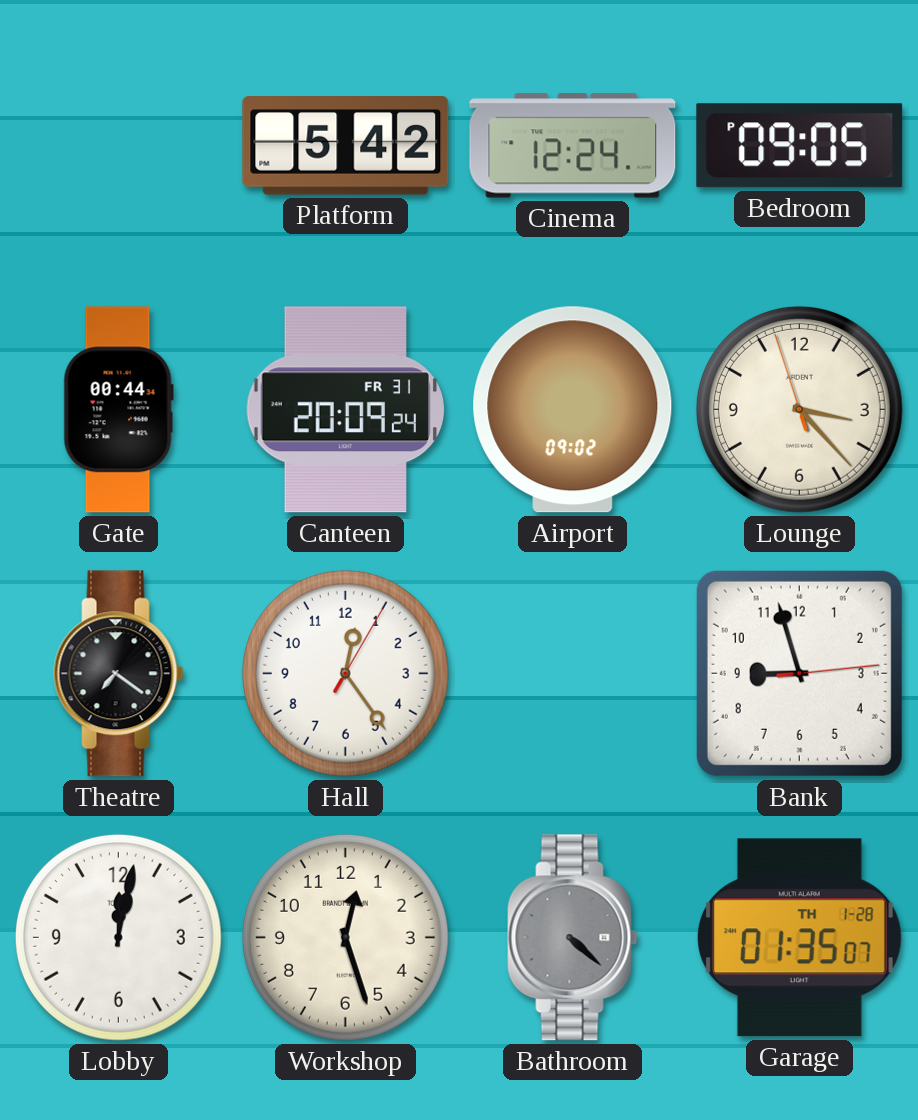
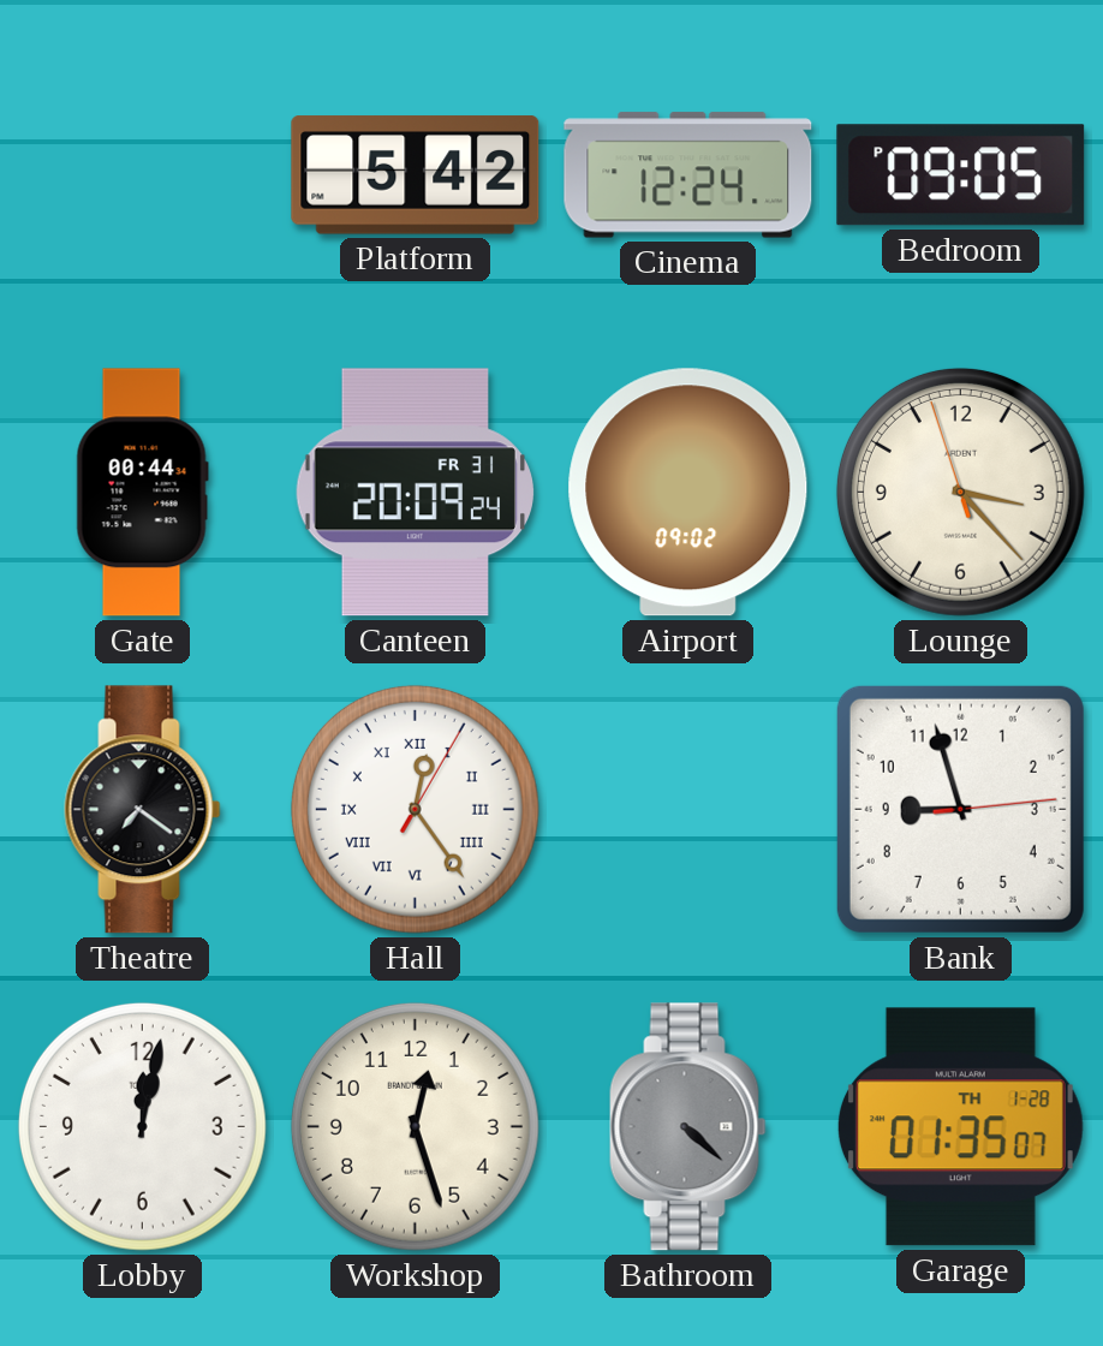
Hall numerals: Arabic -> Roman (415, 809)
